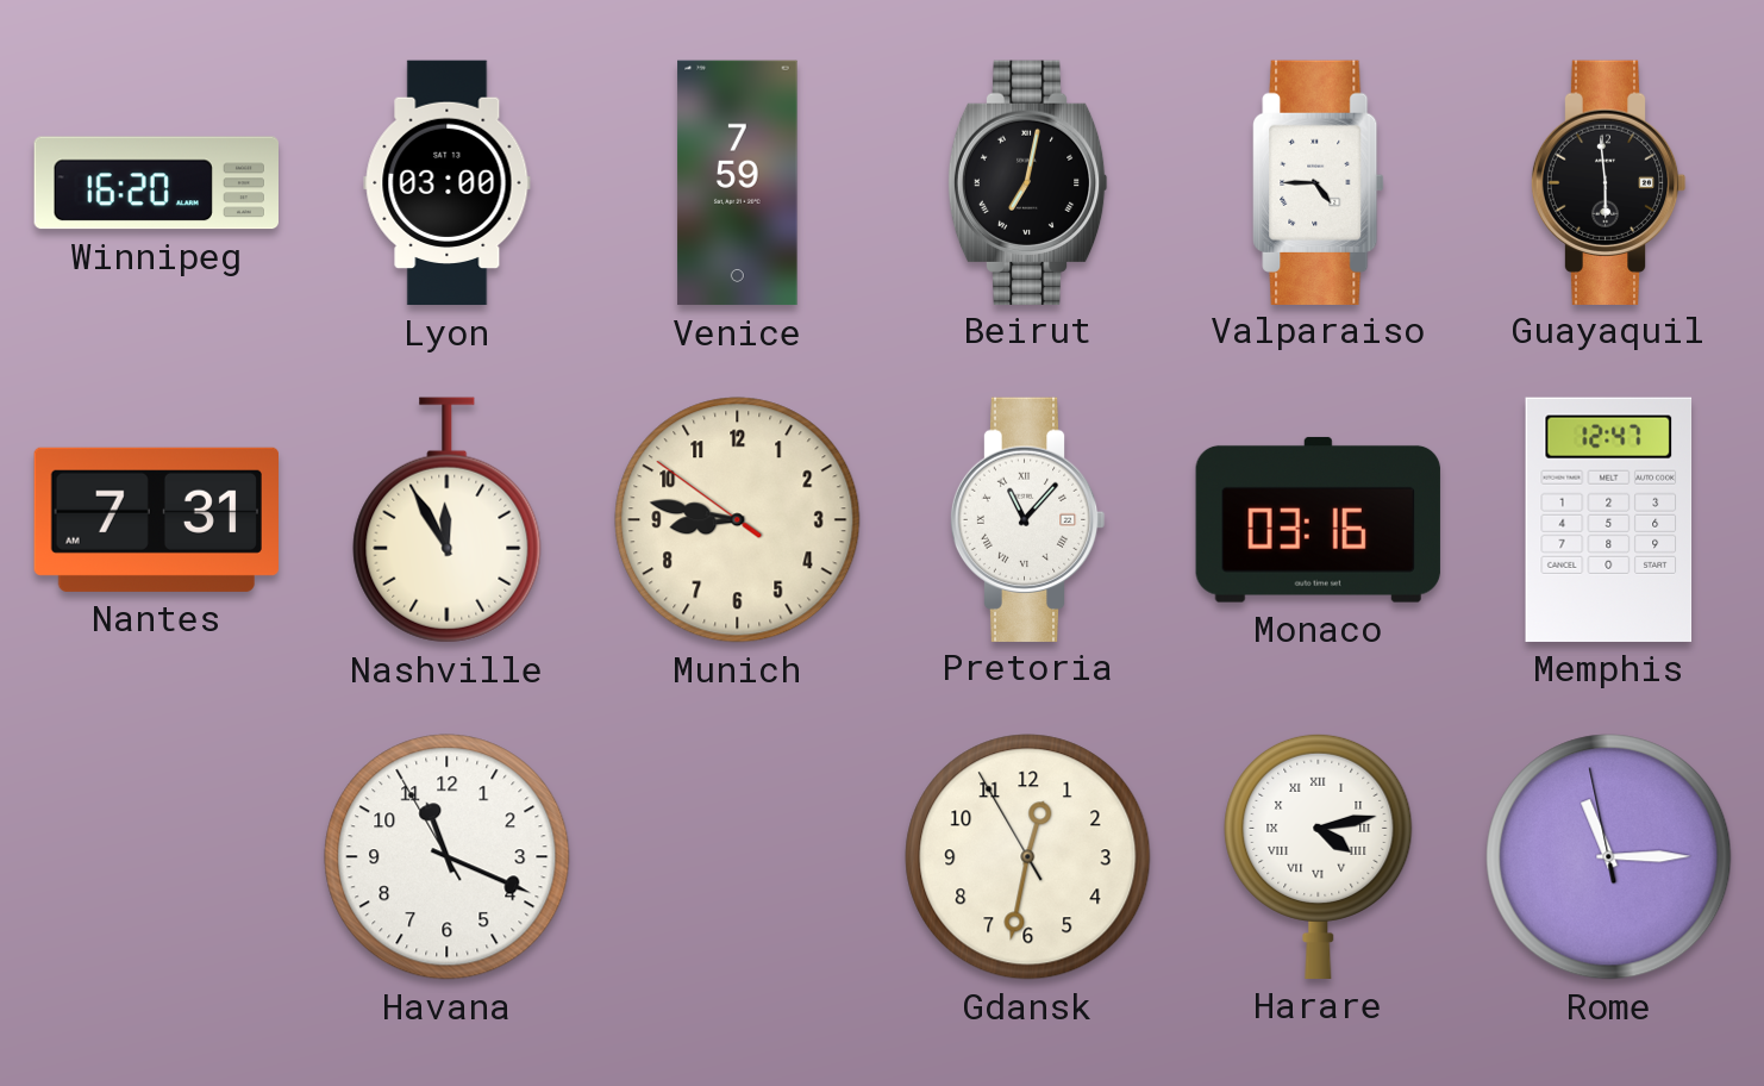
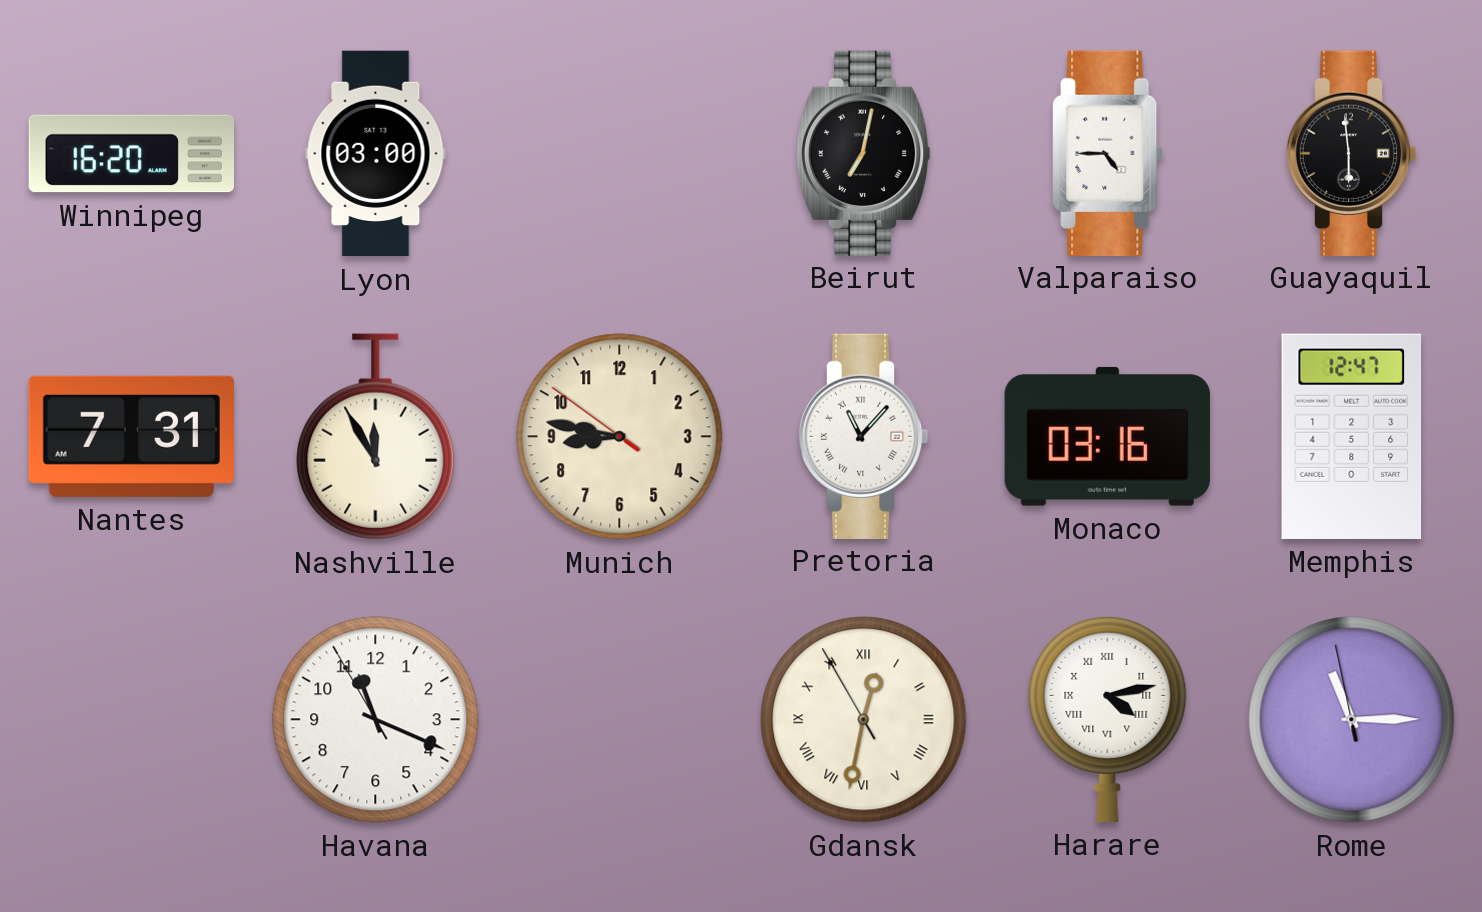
Venice: 7:59 -> none (738, 183)
Gdansk numerals: Arabic -> Roman (864, 720)
